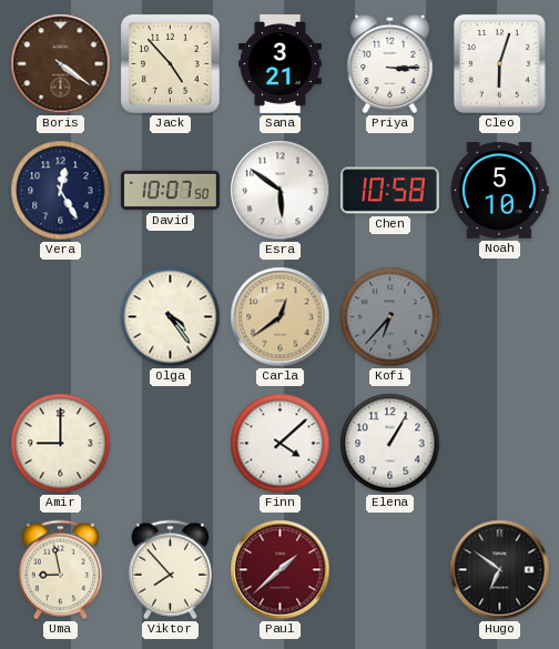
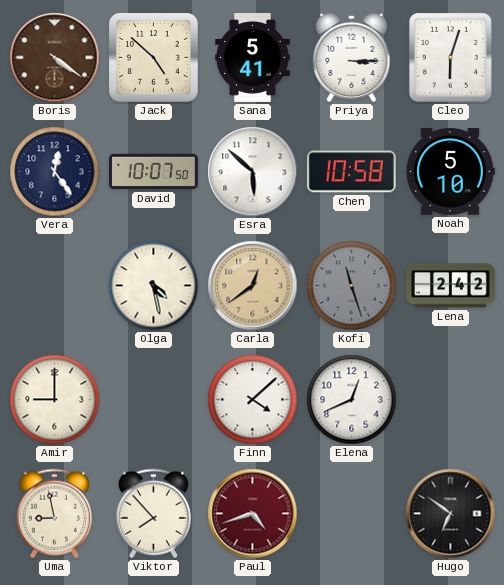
Jack: 4:53 -> 4:52 (154, 58)
Sana: 3:21 -> 5:41 (253, 57)
Vera: 12:25 -> 12:24 (55, 172)
Esra: 5:51 -> 5:52 (253, 172)
Olga: 4:24 -> 4:28 (154, 286)
Kofi: 6:37 -> 11:27 (352, 286)
Lena: none -> 2:42 (450, 286)
Elena: 1:05 -> 12:41 (352, 400)
Paul: 1:38 -> 4:42 (253, 514)
